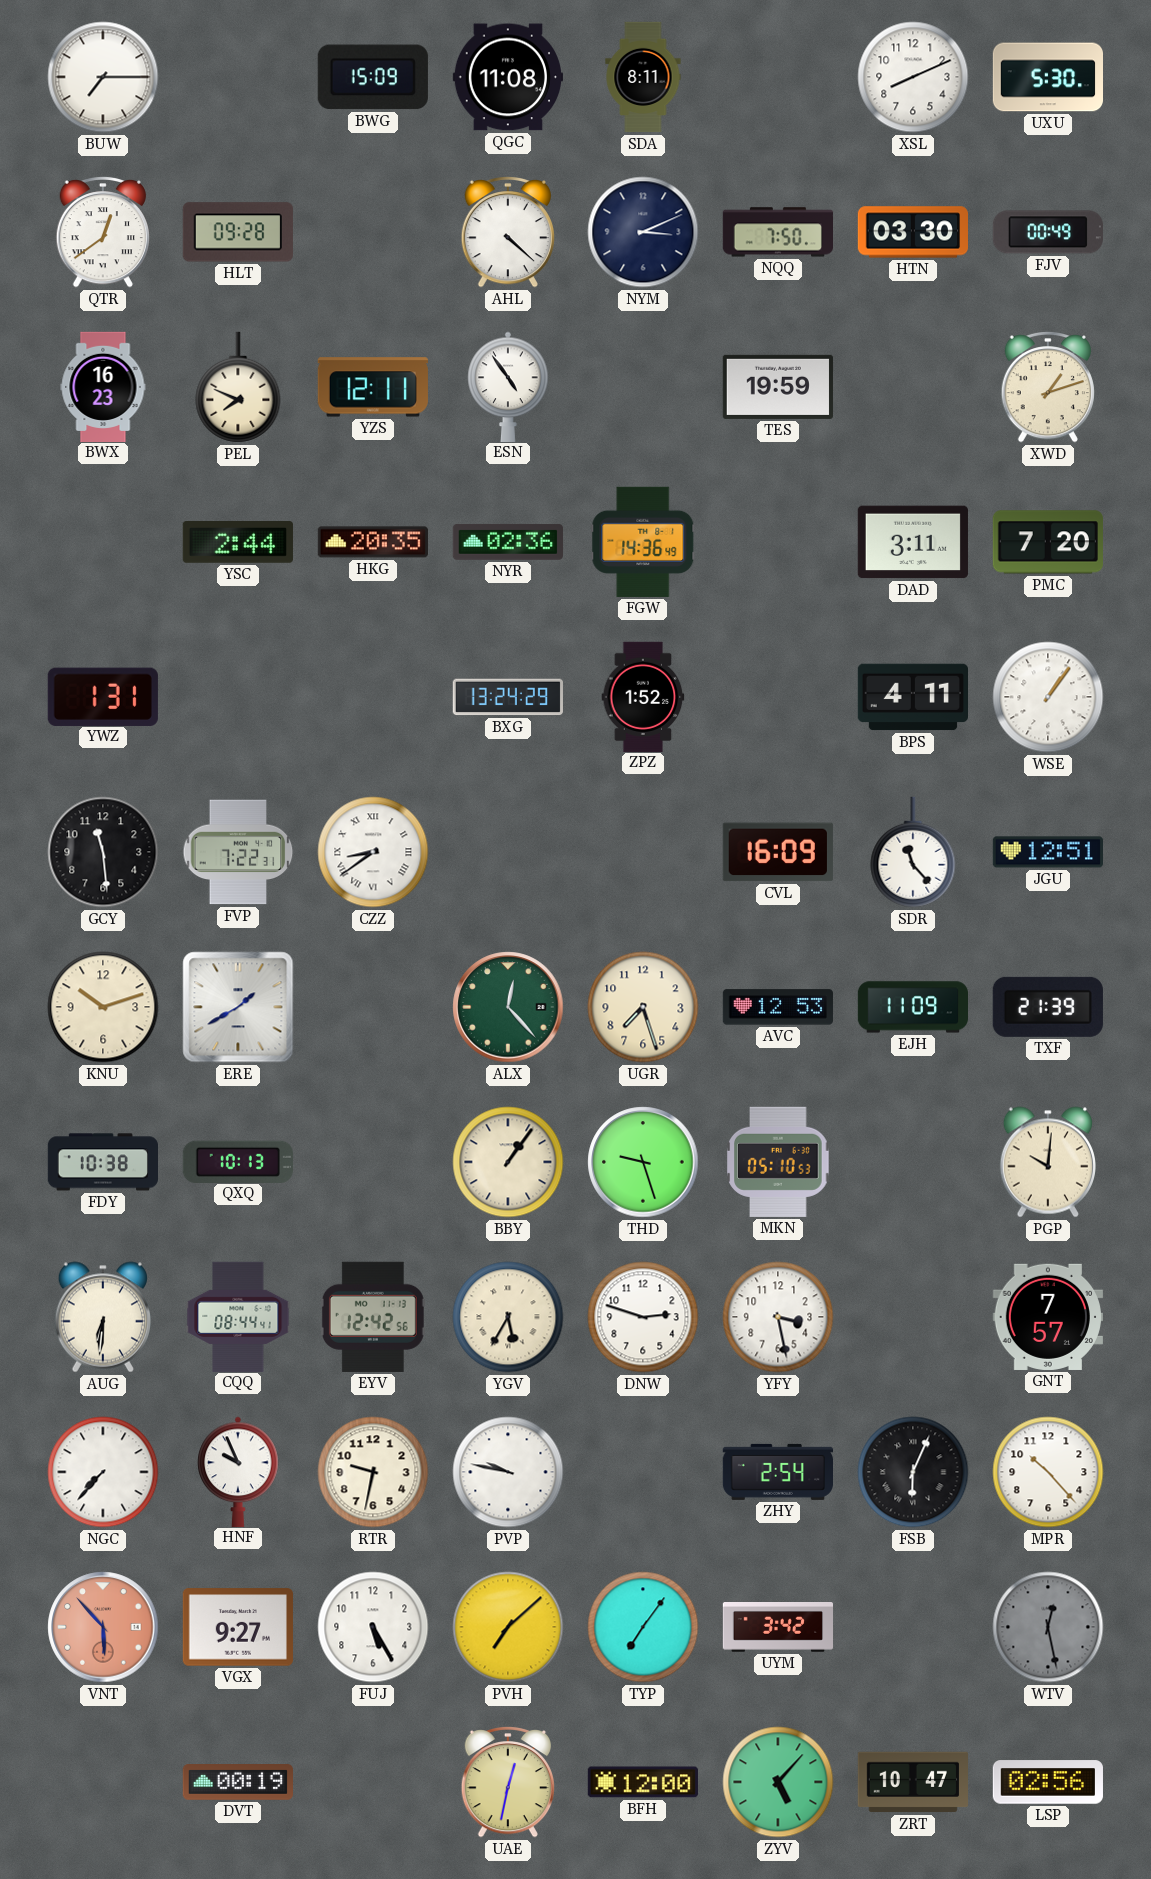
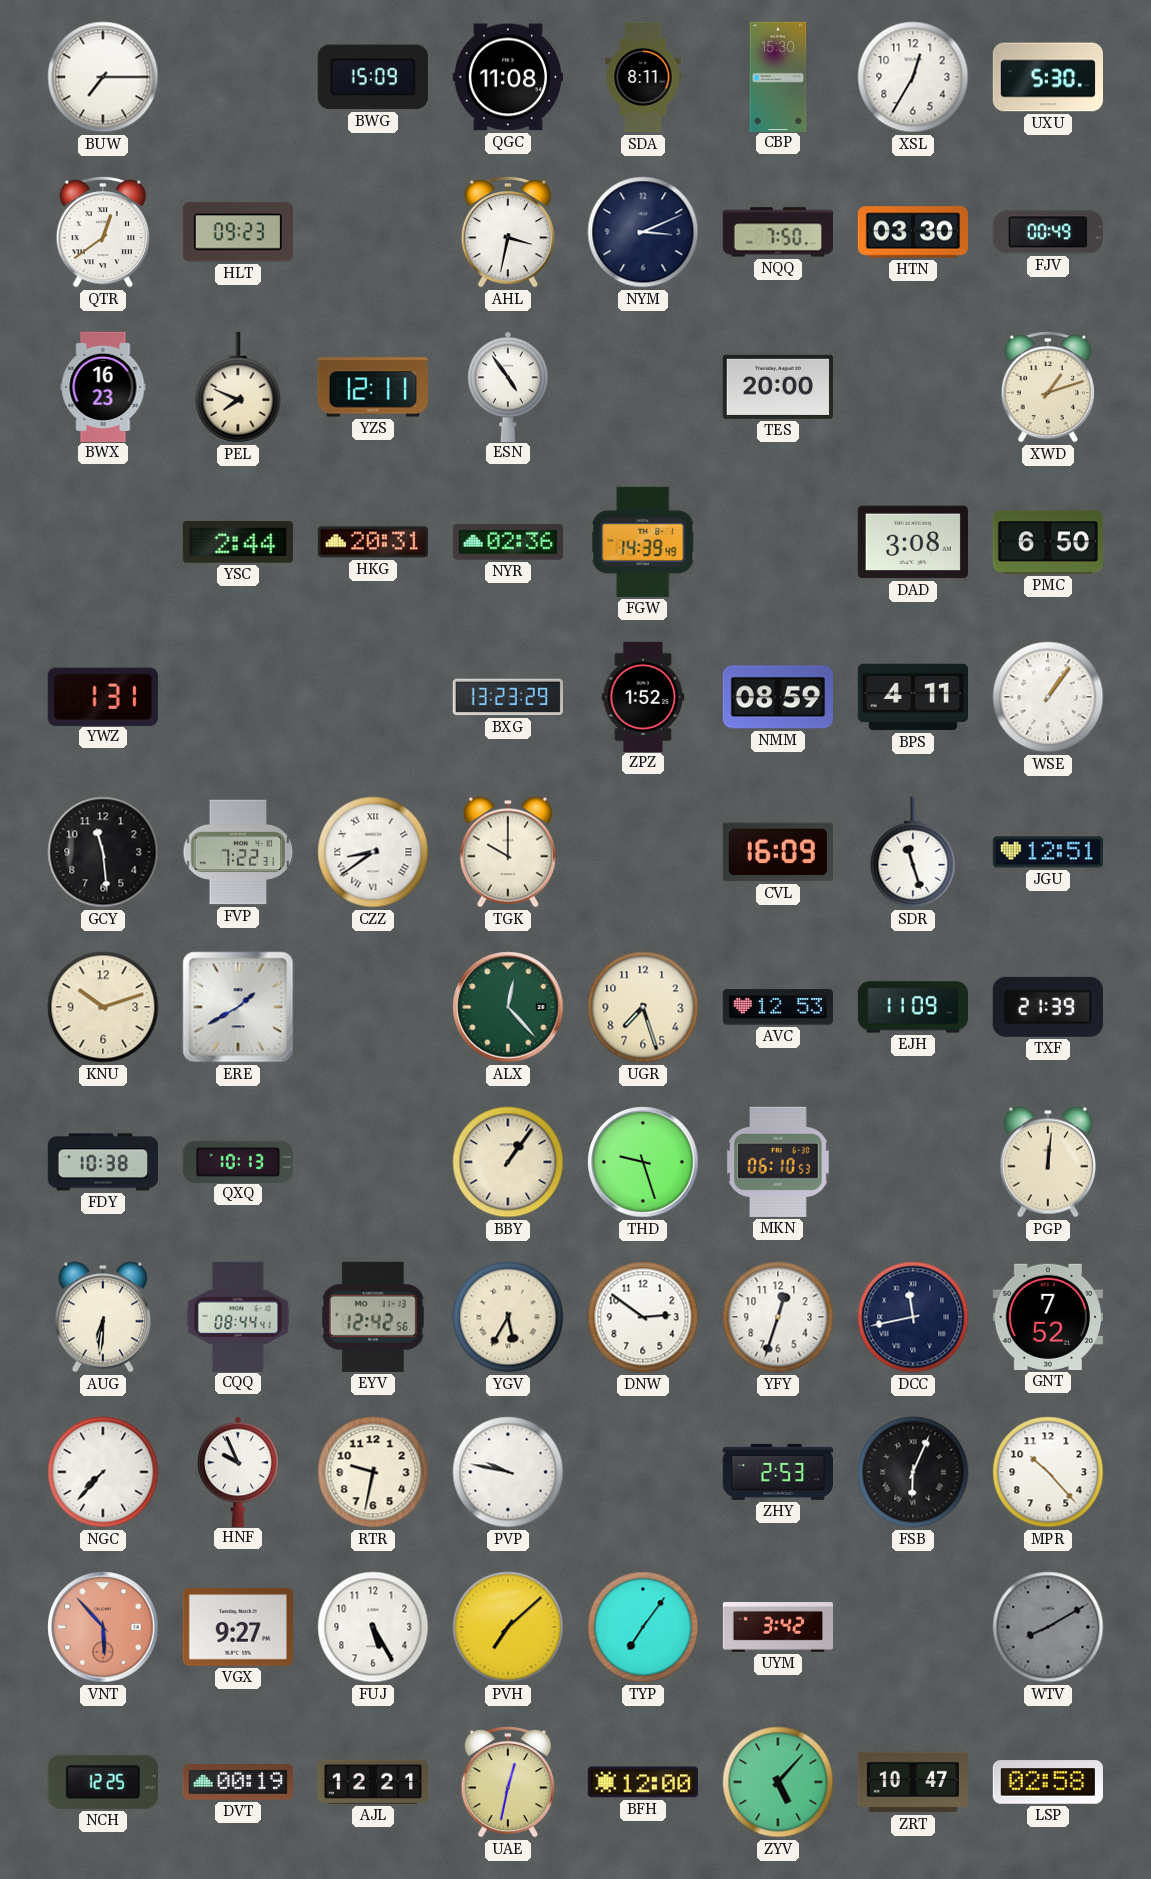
CBP: none -> 15:30 (778, 76)
XSL: 8:11 -> 12:35 (913, 77)
HLT: 09:28 -> 09:23 (238, 232)
AHL: 4:22 -> 3:32 (507, 232)
TES: 19:59 -> 20:00 (778, 387)
HKG: 20:35 -> 20:31 (373, 542)
FGW: 14:36 -> 14:39 (643, 542)
DAD: 3:11 -> 3:08 (913, 542)
PMC: 7:20 -> 6:50 (1048, 542)
BXG: 13:24 -> 13:23 (508, 697)
NMM: none -> 08:59 (777, 697)
TGK: none -> 10:00 (508, 852)
SDR: 11:23 -> 11:27 (913, 852)
MKN: 05:10 -> 06:10 (778, 1162)
PGP: 10:01 -> 12:01 (1048, 1162)
DNW: 2:48 -> 2:51 (643, 1317)
YFY: 3:28 -> 12:33 (778, 1317)
DCC: none -> 11:43 (913, 1317)
GNT: 7:57 -> 7:52 (1048, 1317)
ZHY: 2:54 -> 2:53 (777, 1472)
WTV: 12:28 -> 8:10 (1048, 1627)
NCH: none -> 12:25 (103, 1782)
AJL: none -> 12:21 (372, 1782)
LSP: 02:56 -> 02:58 (1047, 1782)
